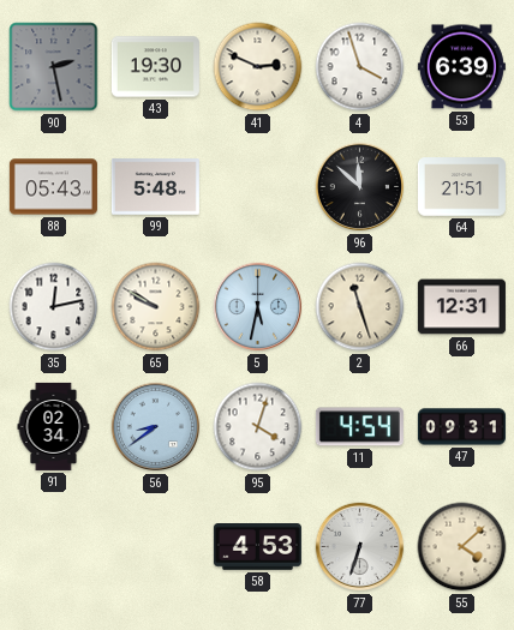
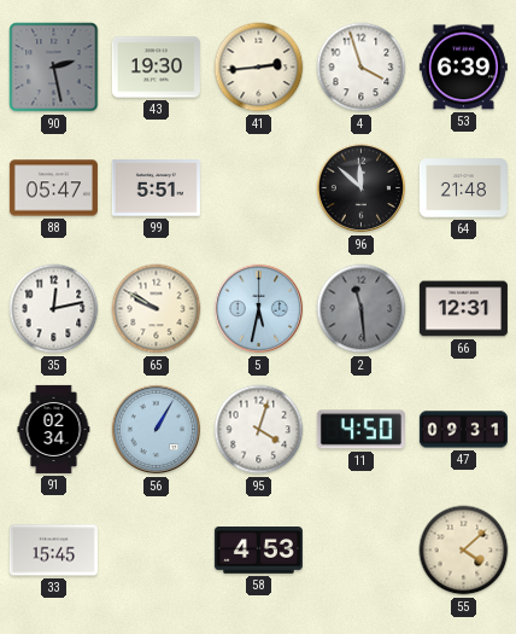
41: 2:49 -> 2:44 (259, 68)
88: 05:43 -> 05:47 (53, 188)
99: 5:48 -> 5:51 (156, 188)
64: 21:51 -> 21:48 (463, 188)
2: 11:27 -> 11:29 (362, 309)
2 dial: cream -> grey (362, 309)
56: 8:39 -> 1:05 (157, 430)
11: 4:54 -> 4:50 (360, 430)
33: none -> 15:45 (53, 551)
77: 6:33 -> none (360, 547)
